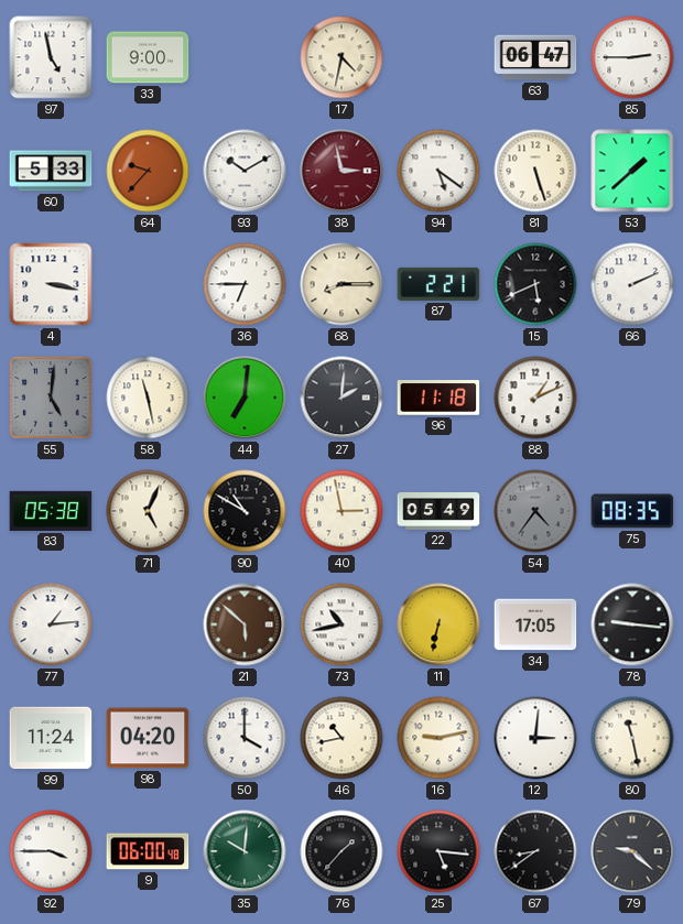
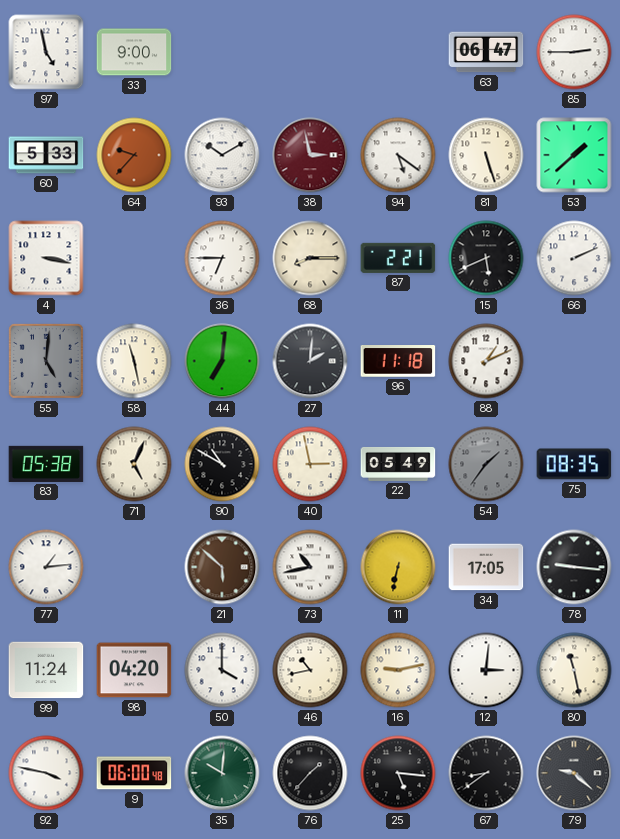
17: 4:32 -> none (341, 57)
54: 4:36 -> 1:36 (486, 464)
92: 3:45 -> 3:47 (46, 773)
